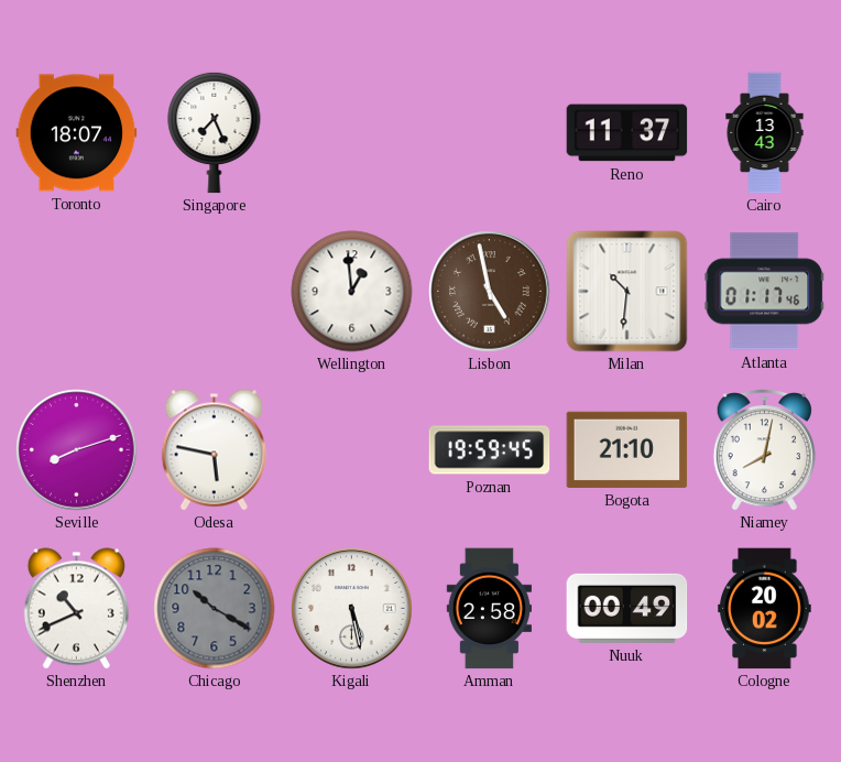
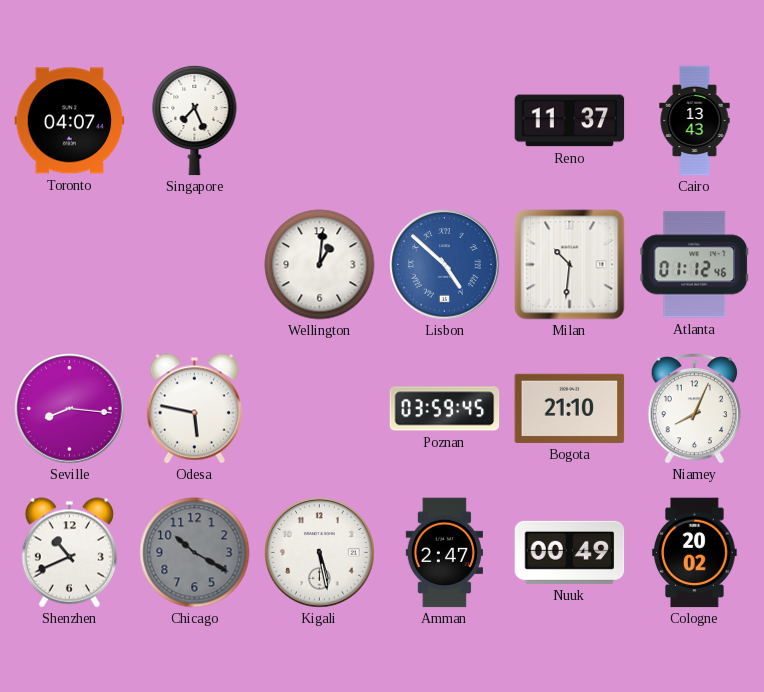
Toronto: 18:07 -> 04:07 (70, 121)
Wellington: 12:59 -> 1:01 (320, 265)
Lisbon: 4:58 -> 4:52 (445, 265)
Lisbon dial: brown -> blue (445, 265)
Atlanta: 01:17 -> 01:12 (695, 265)
Seville: 8:12 -> 8:16 (70, 409)
Poznan: 19:59 -> 03:59 (445, 409)
Niamey: 8:02 -> 8:04 (694, 409)
Amman: 2:58 -> 2:47 (444, 553)
